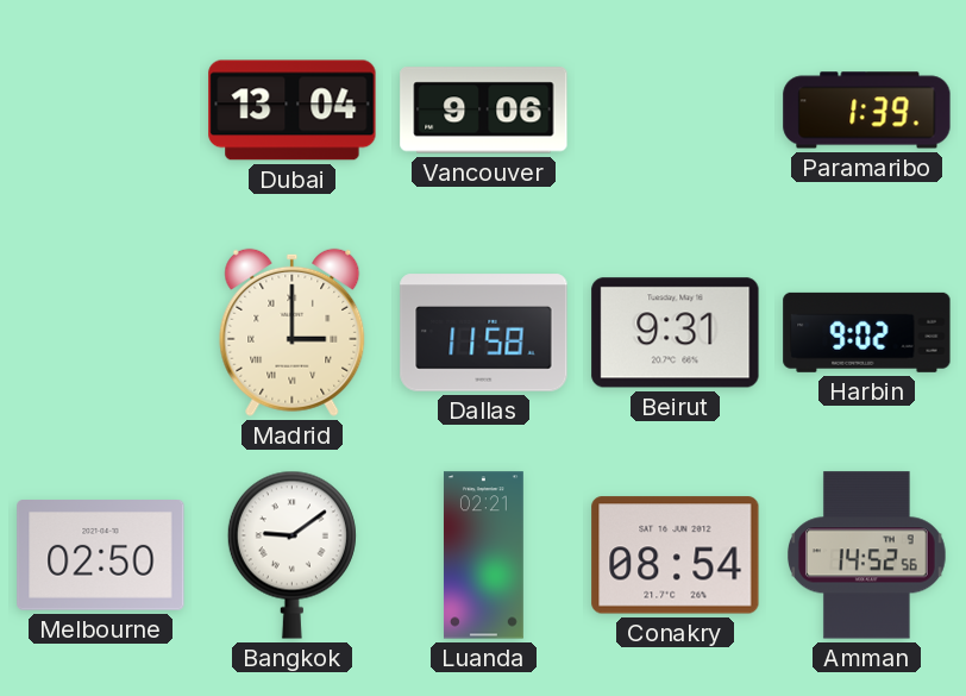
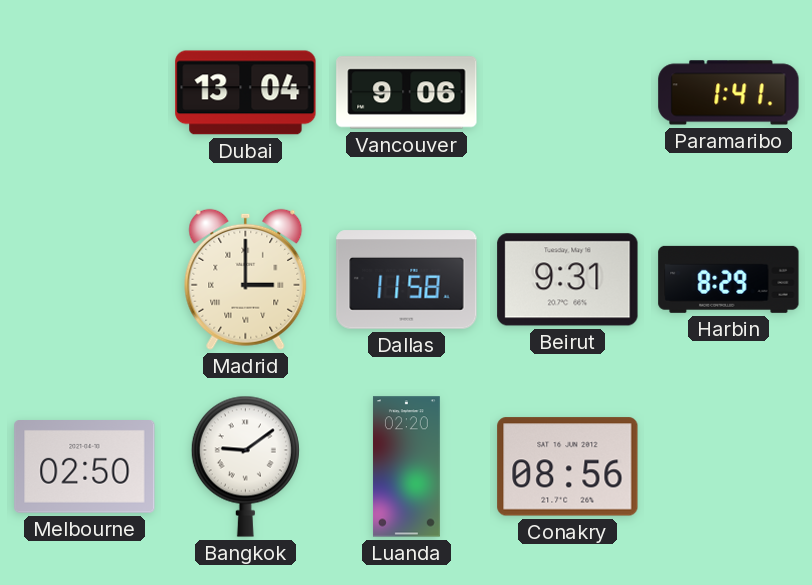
Paramaribo: 1:39 -> 1:41 (729, 93)
Harbin: 9:02 -> 8:29 (729, 279)
Luanda: 02:21 -> 02:20 (406, 467)
Conakry: 08:54 -> 08:56 (568, 467)
Amman: 14:52 -> none (867, 556)
